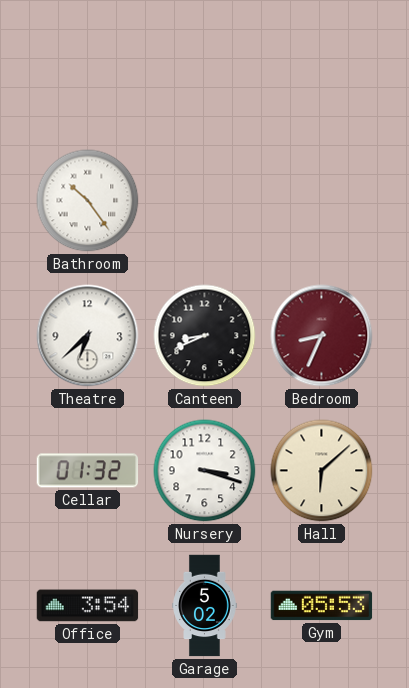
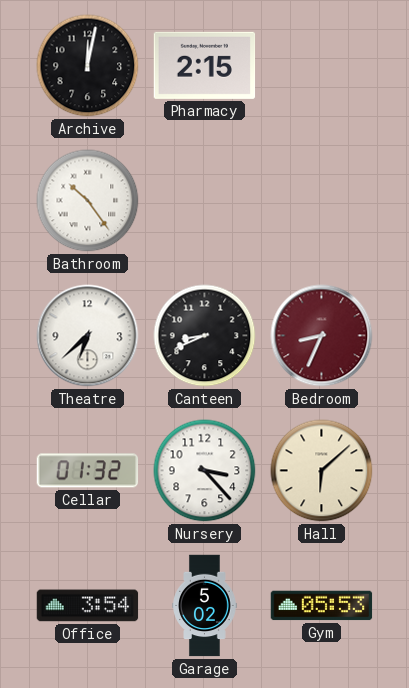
Archive: none -> 12:02 (88, 66)
Pharmacy: none -> 2:15 (205, 65)
Nursery: 3:18 -> 3:23 (205, 471)
